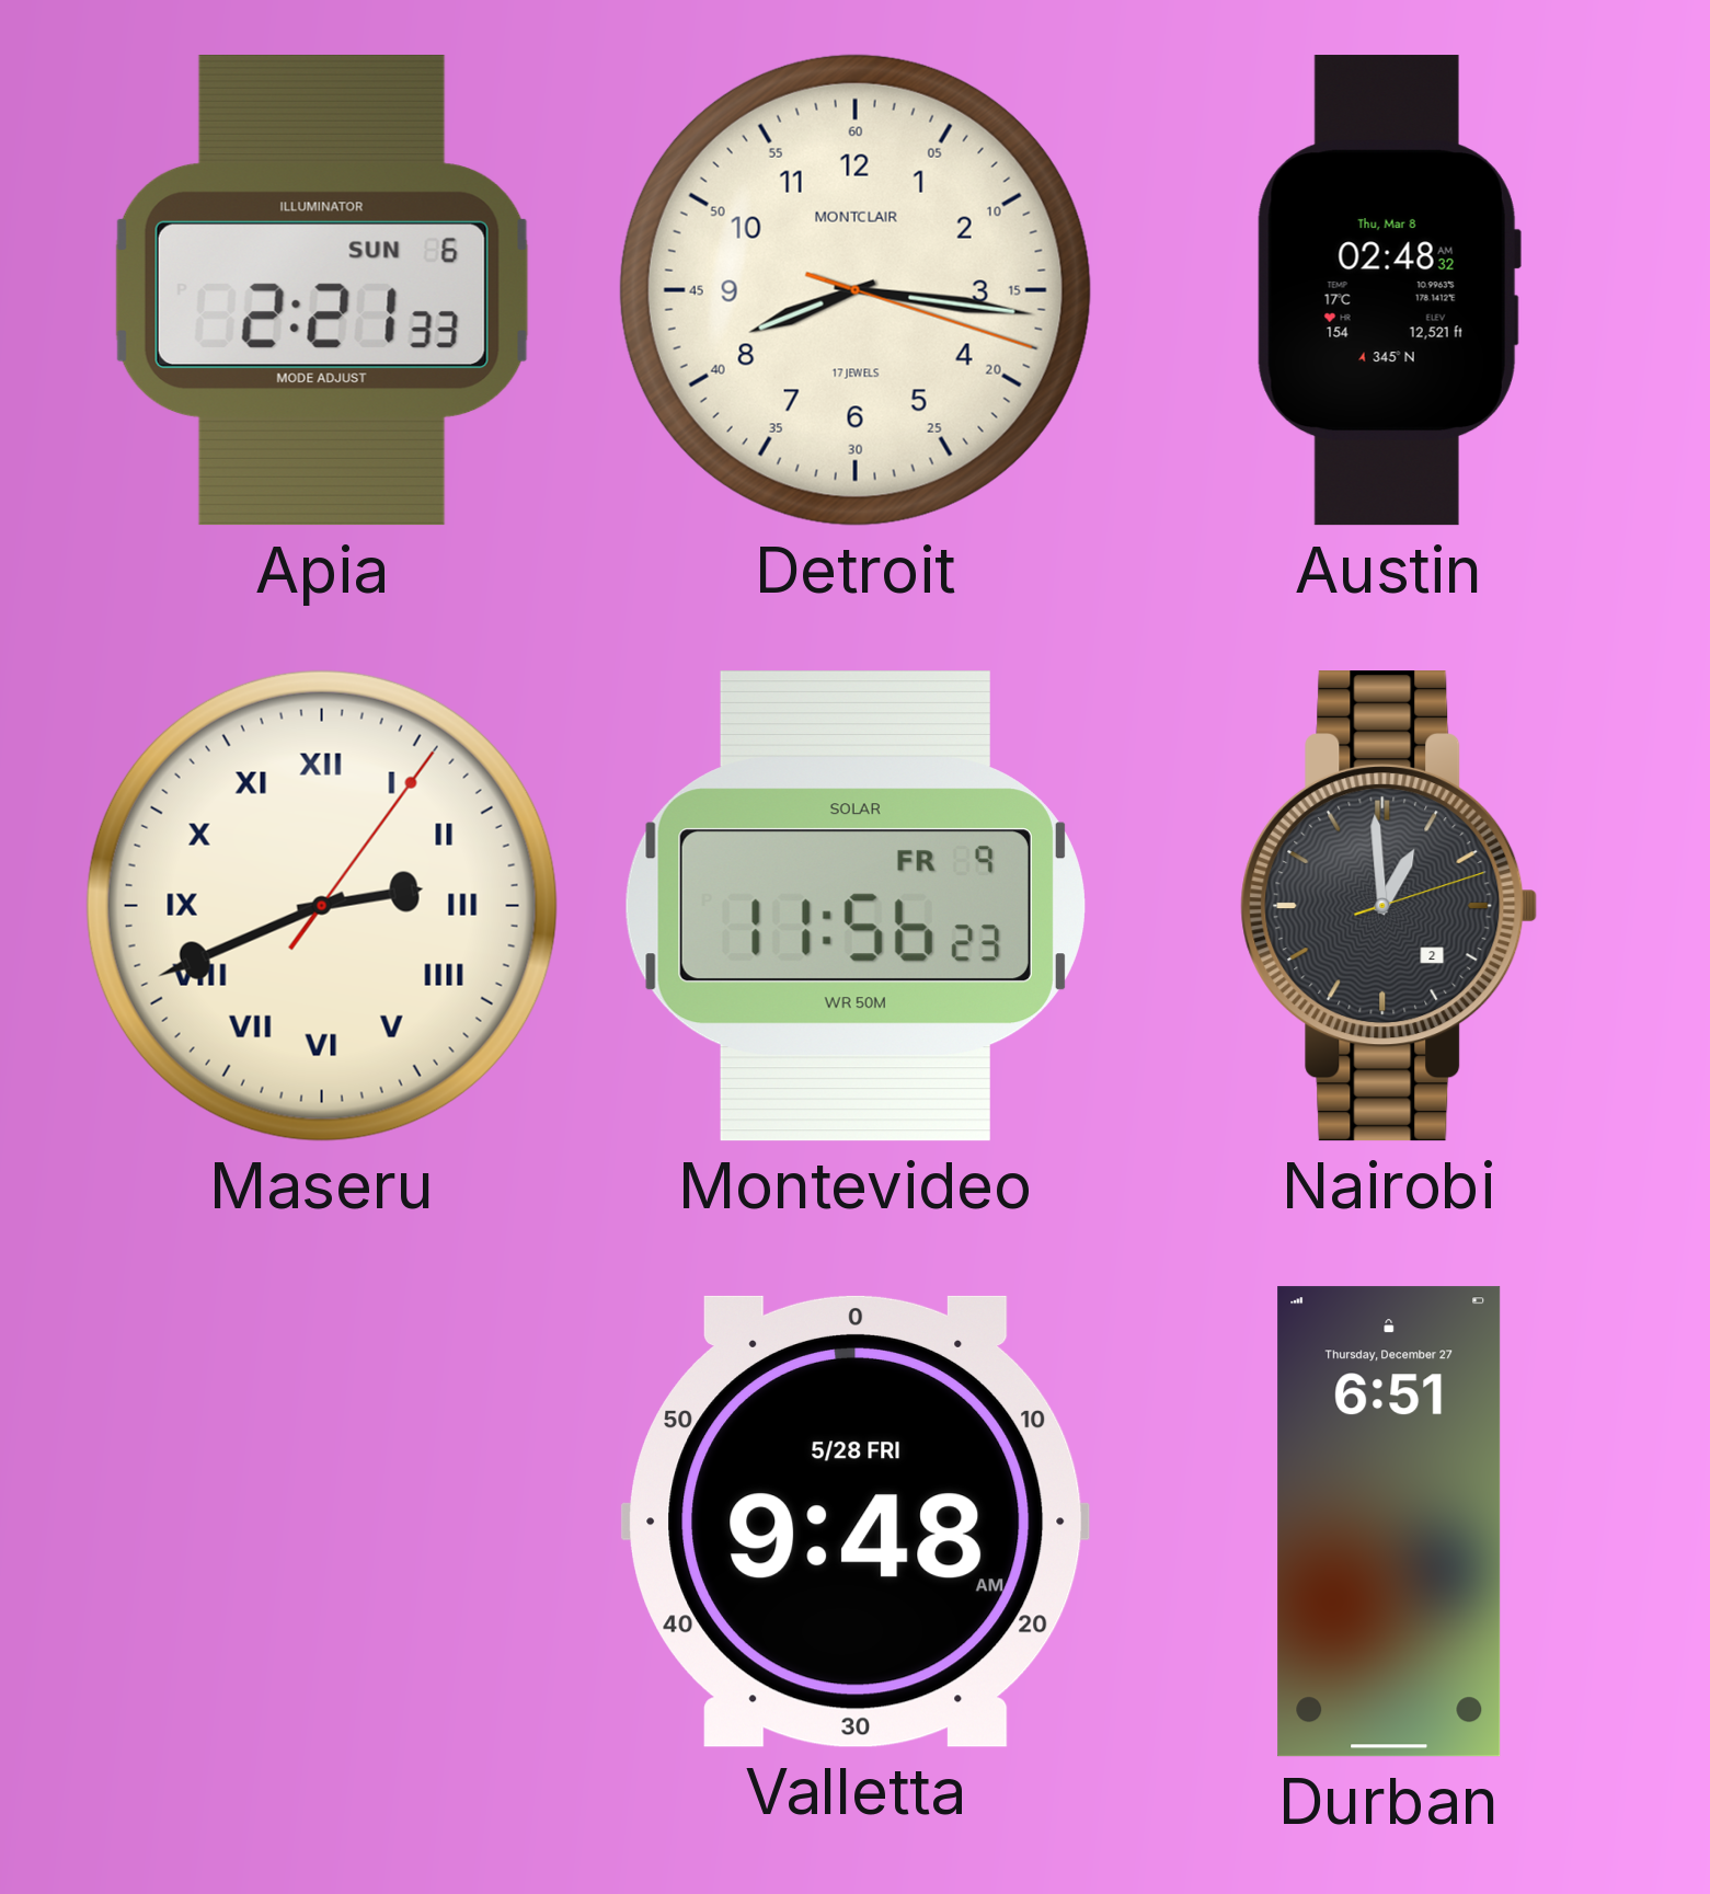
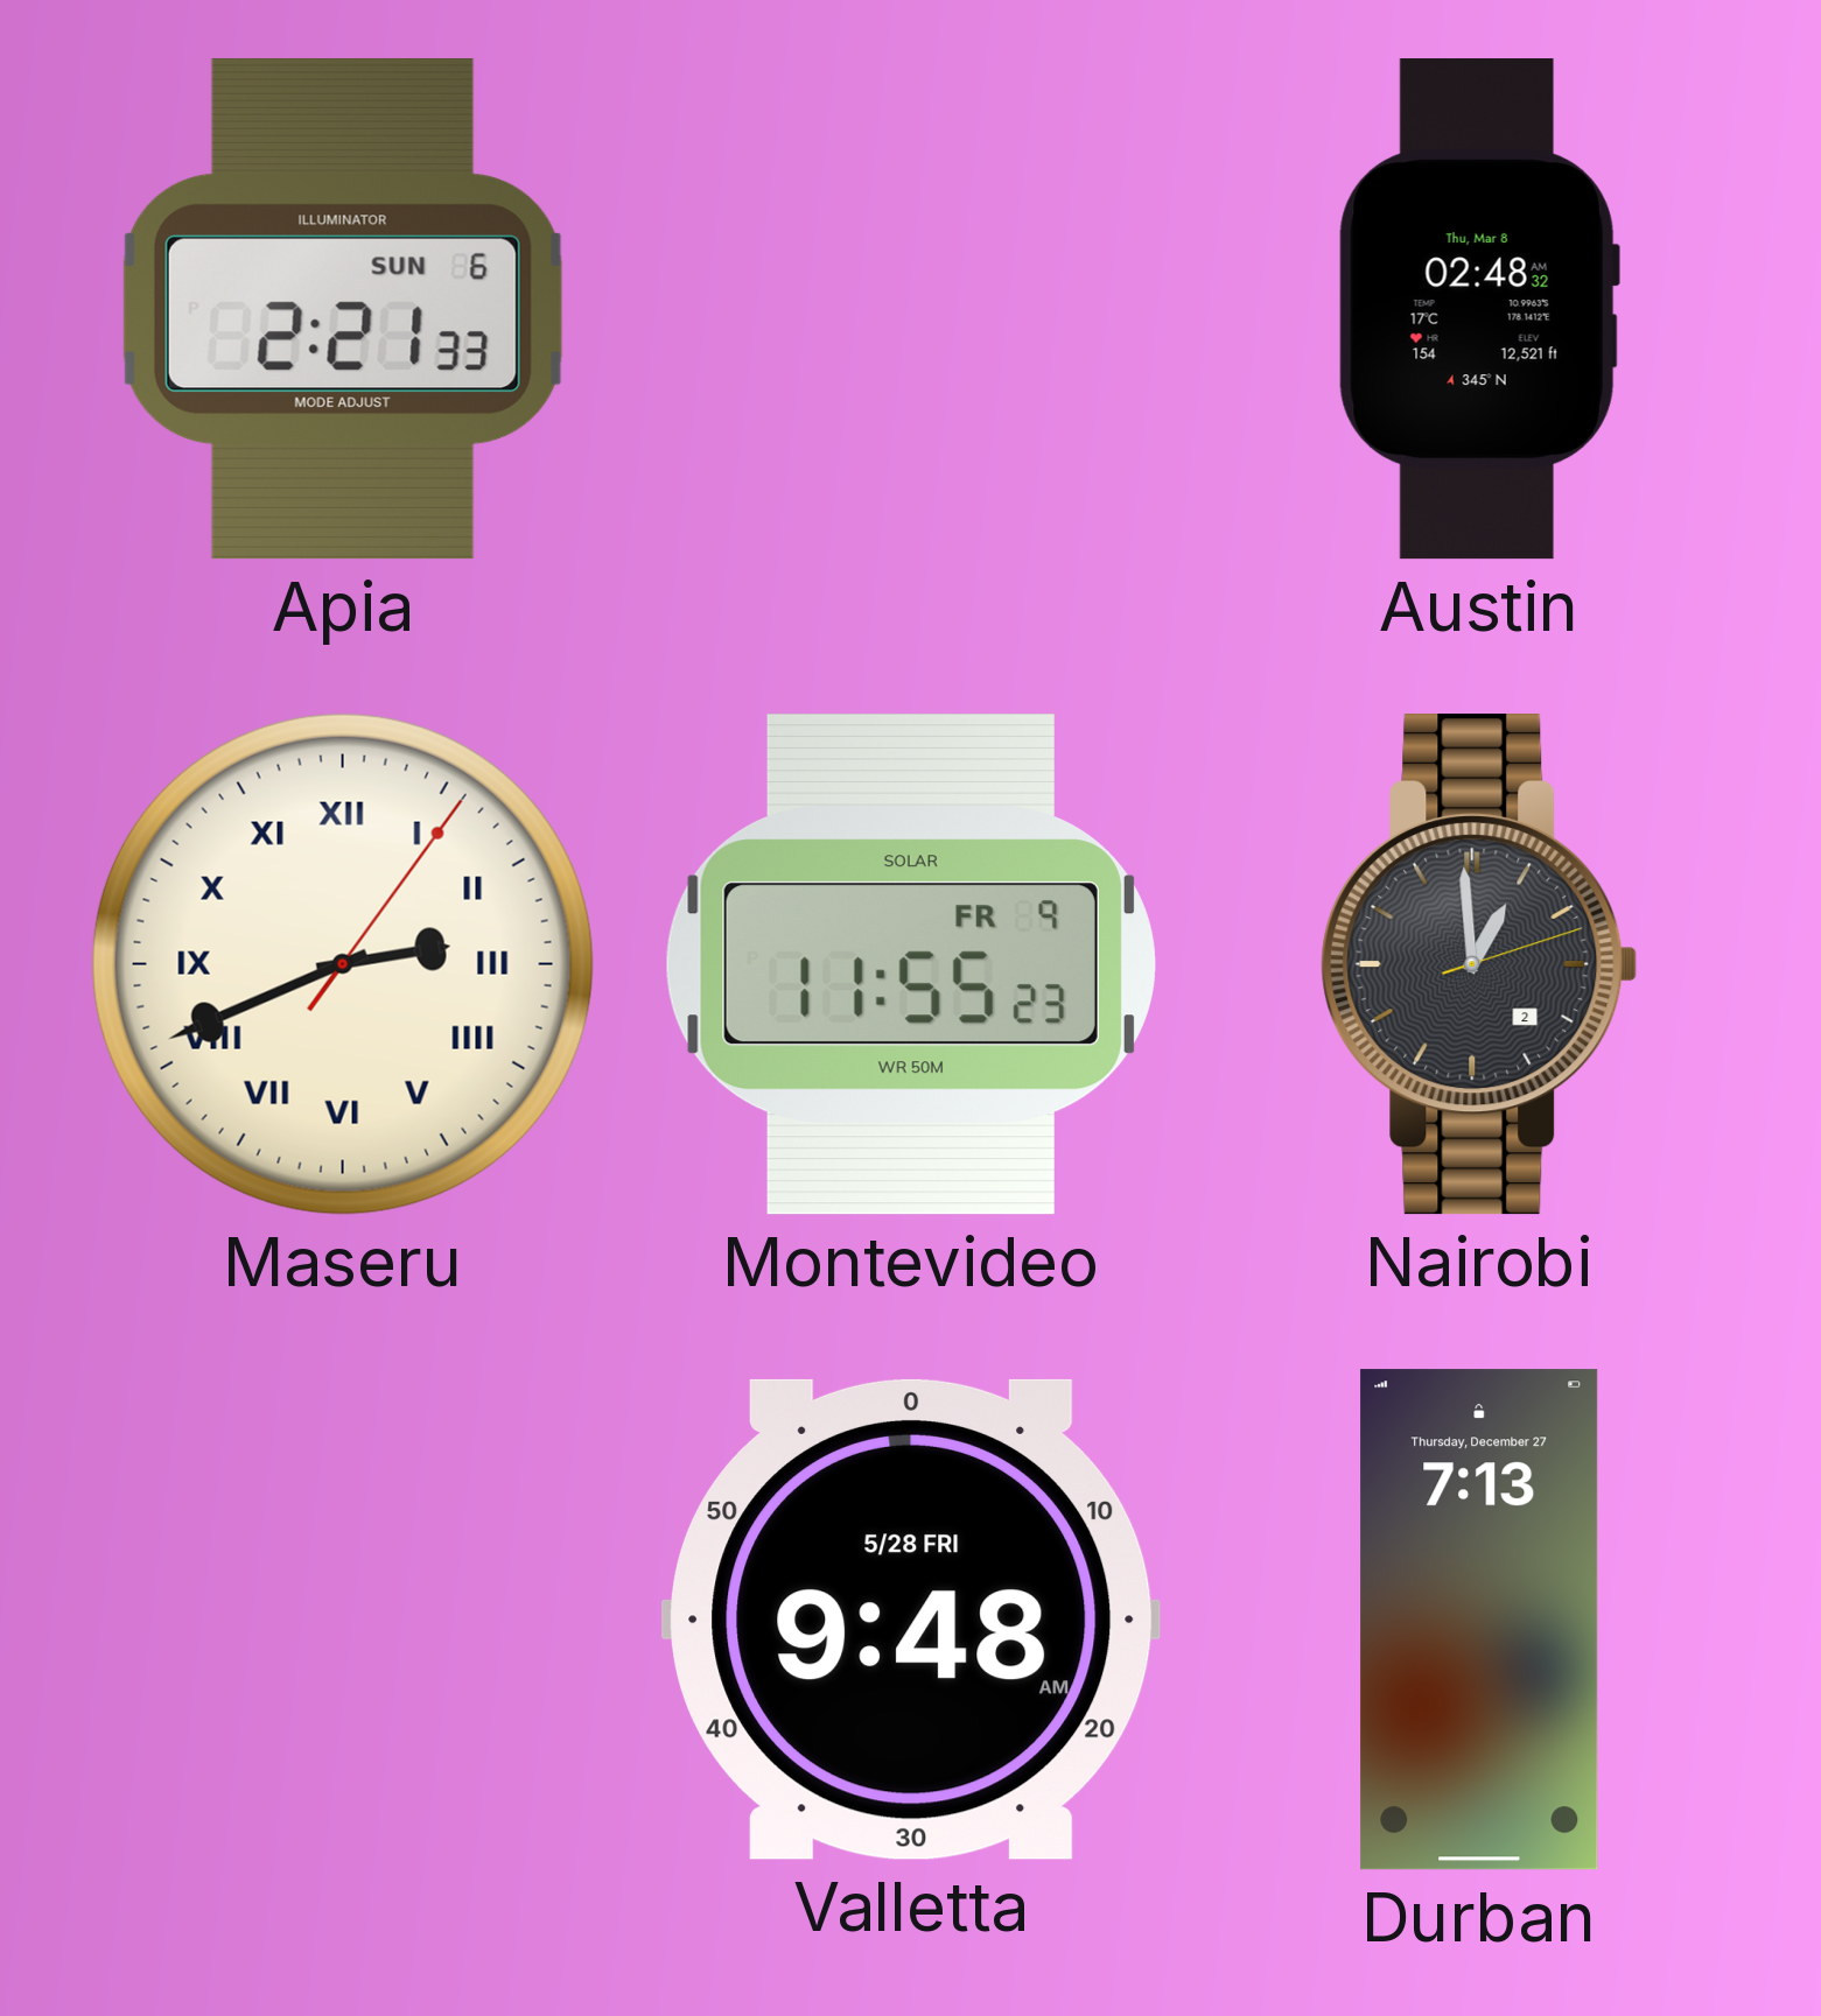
Detroit: 8:16 -> none (856, 290)
Montevideo: 11:56 -> 11:55 (911, 964)
Durban: 6:51 -> 7:13 (1479, 1620)
